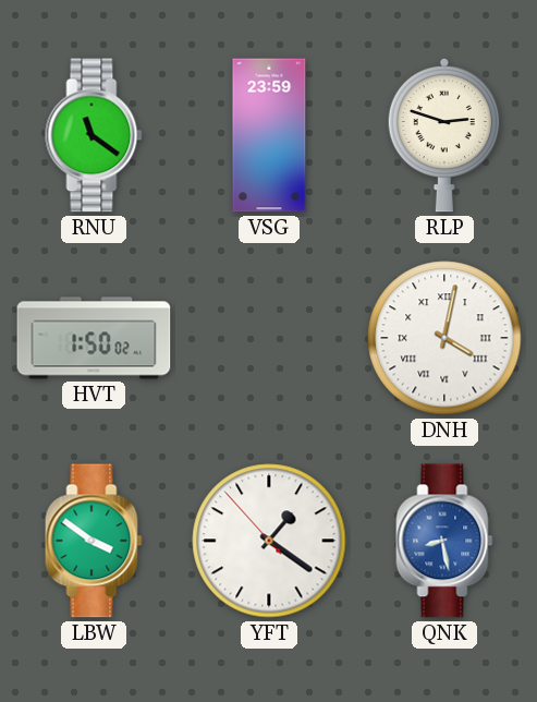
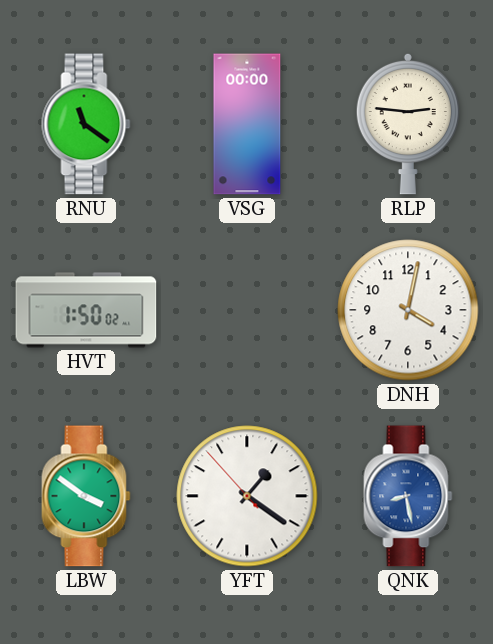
VSG: 23:59 -> 00:00 (247, 124)
RLP: 2:48 -> 2:46 (408, 124)
DNH numerals: Roman -> Arabic (408, 310)
